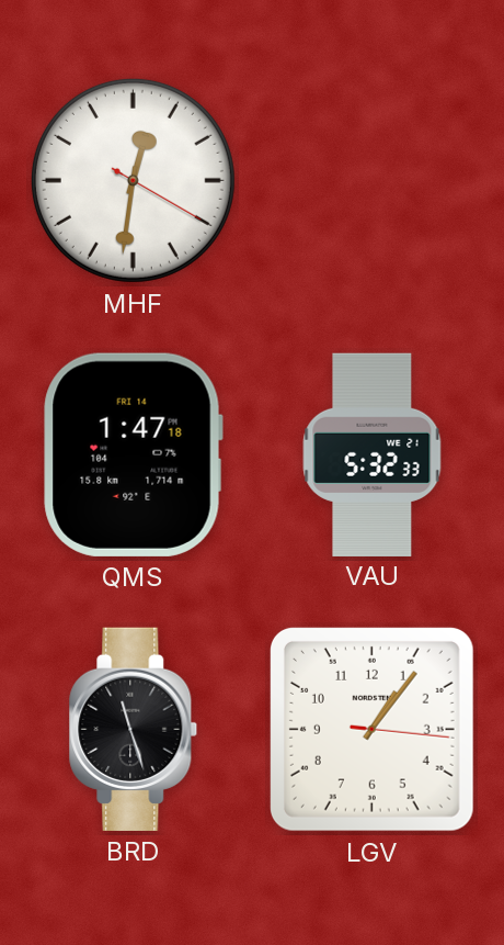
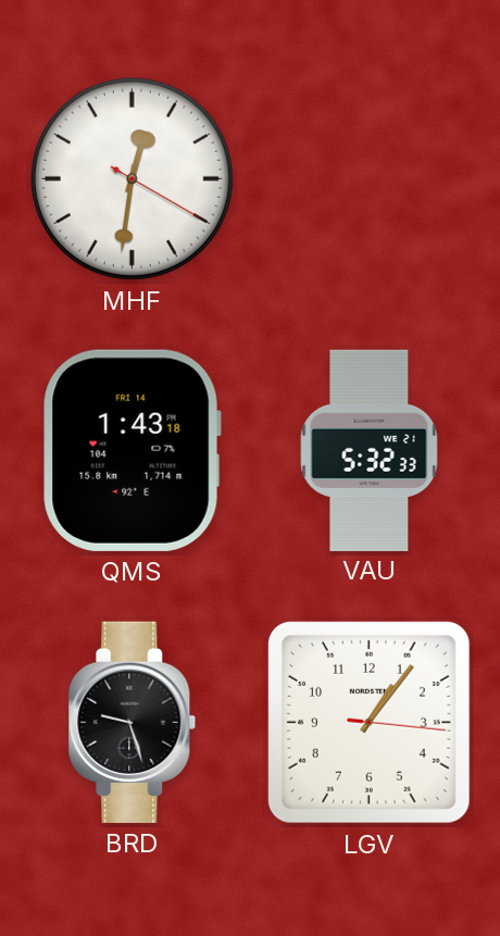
QMS: 1:47 -> 1:43 (132, 450)
BRD: 11:27 -> 9:27 (133, 722)
